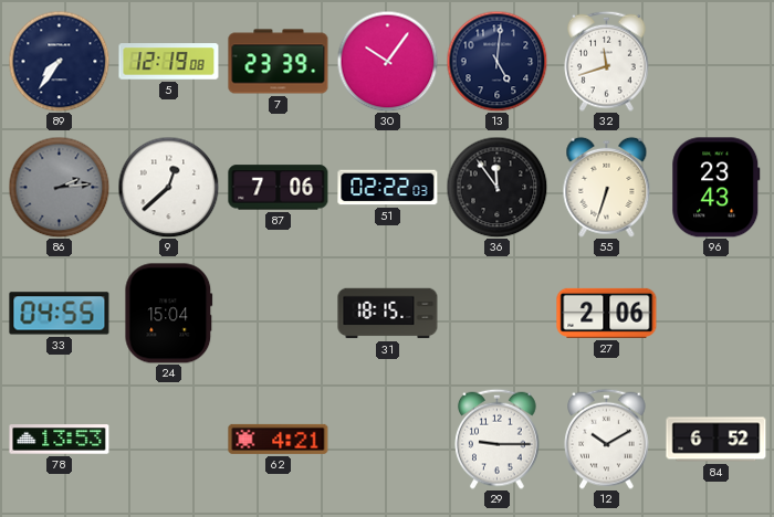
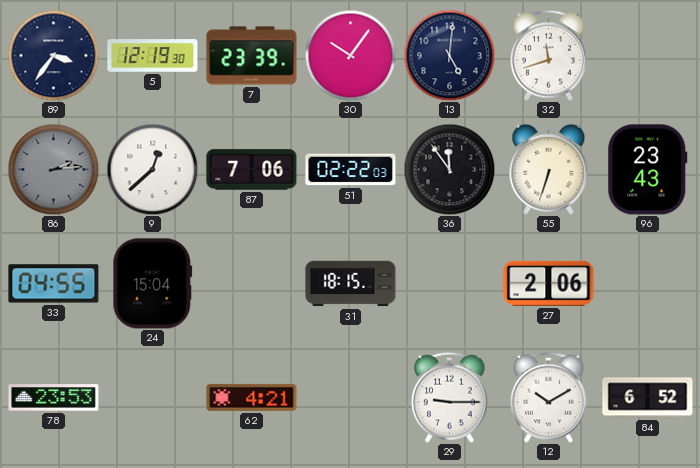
89: 7:36 -> 3:36 (53, 55)
5: 12:19:08 -> 12:19:30 (153, 56)
78: 13:53 -> 23:53 (54, 398)
